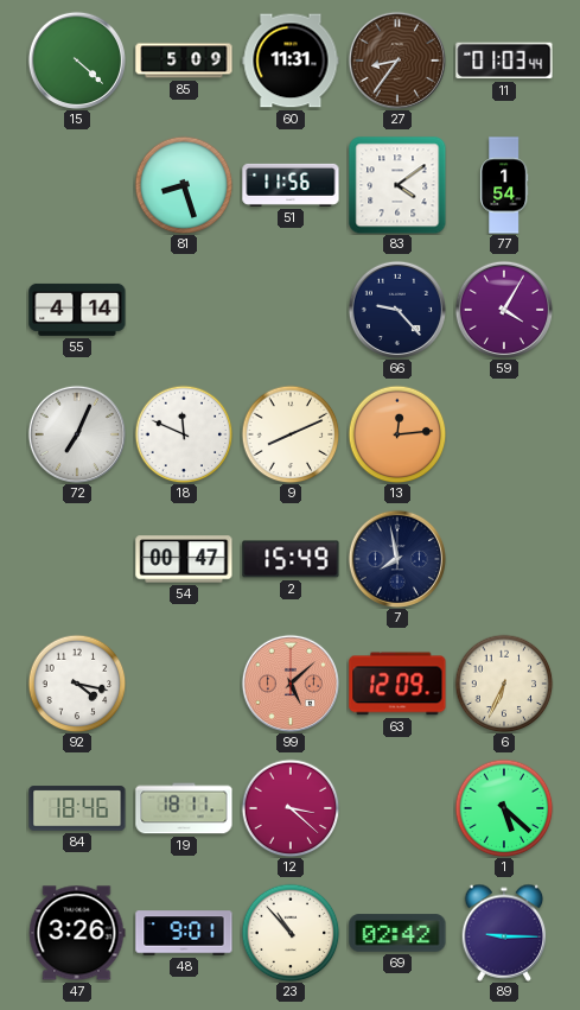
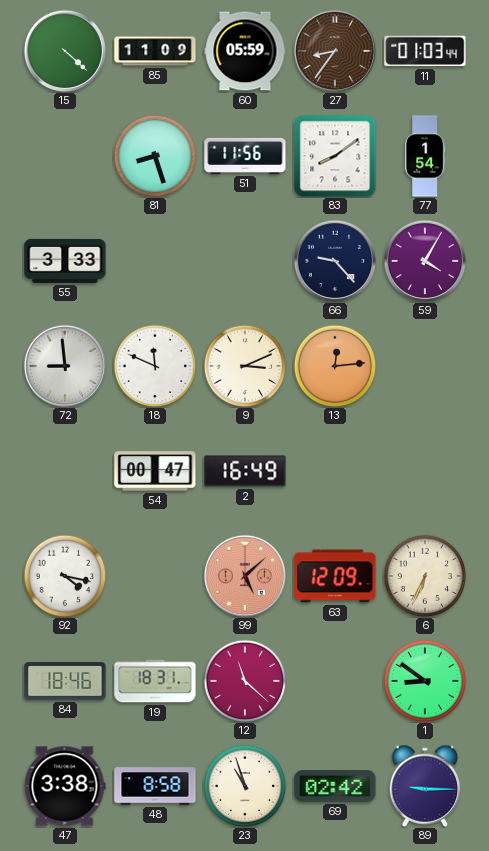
85: 5:09 -> 11:09 (155, 51)
60: 11:31 -> 05:59 (245, 51)
83: 4:09 -> 8:09 (335, 156)
55: 4:14 -> 3:33 (65, 261)
72: 7:04 -> 8:59 (64, 365)
9: 8:11 -> 3:11 (245, 366)
2: 15:49 -> 16:49 (245, 471)
7: 7:58 -> none (396, 558)
19: 18:11 -> 18:31 (155, 681)
12: 3:22 -> 11:22 (245, 681)
1: 5:22 -> 8:51 (425, 681)
47: 3:26 -> 3:38 (65, 786)
48: 9:01 -> 8:58 (155, 786)
23: 10:53 -> 10:57 (245, 786)
